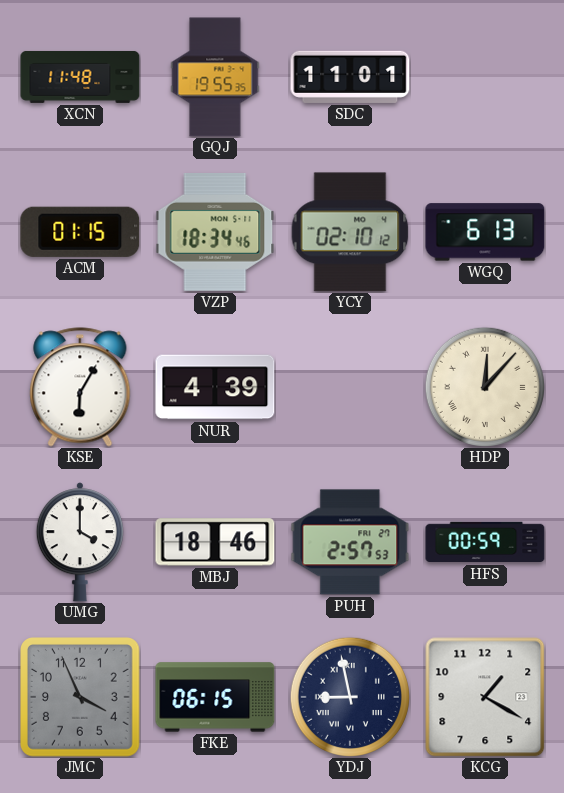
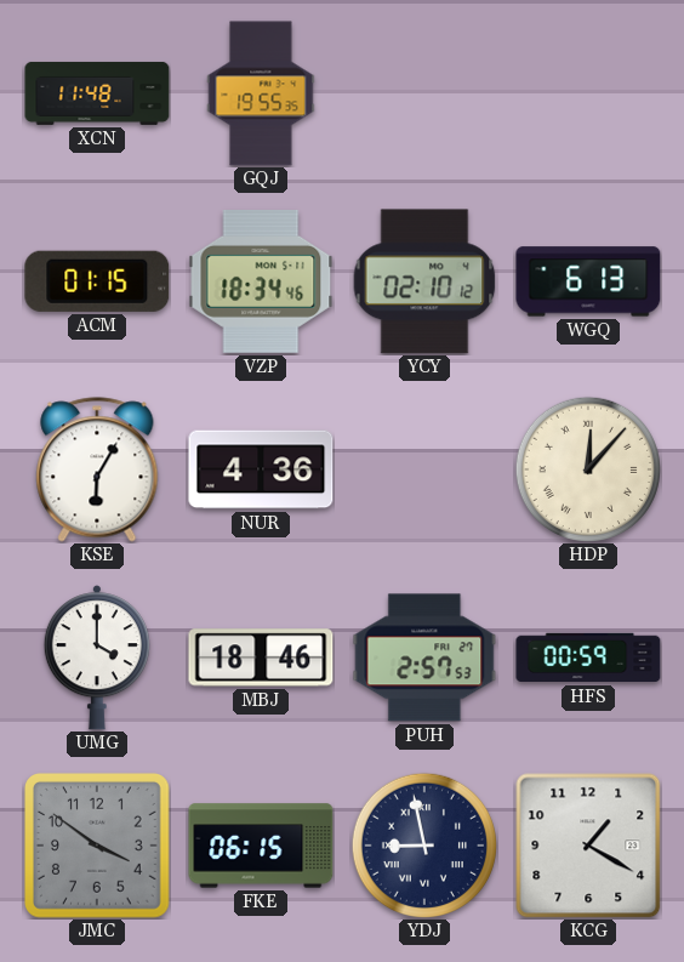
SDC: 11:01 -> none (350, 77)
NUR: 4:39 -> 4:36 (261, 469)
JMC: 3:56 -> 3:51 (98, 847)
